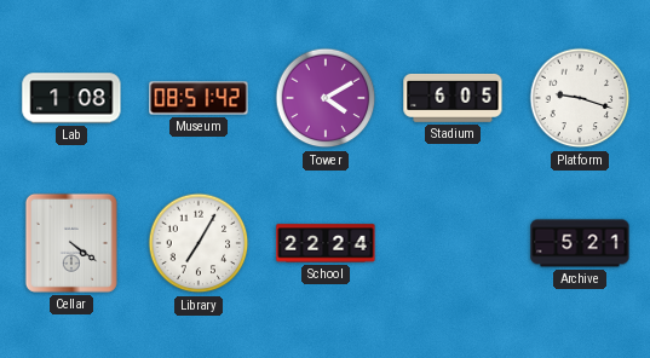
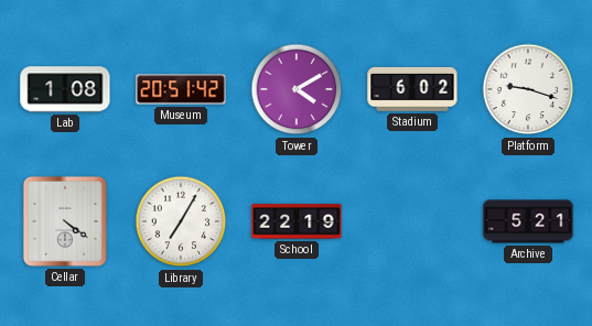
Museum: 08:51 -> 20:51 (181, 89)
Stadium: 6:05 -> 6:02 (412, 89)
School: 22:24 -> 22:19 (297, 221)
